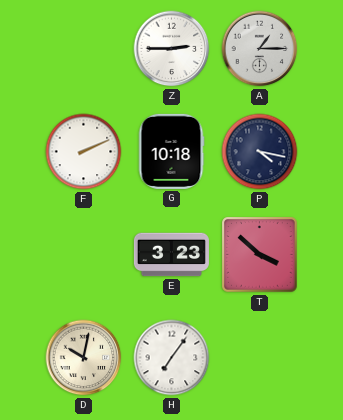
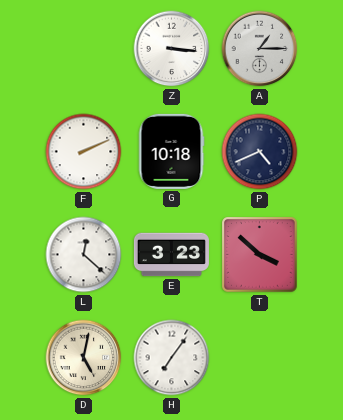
Z: 2:45 -> 3:16 (172, 49)
P: 4:17 -> 4:41 (260, 152)
L: none -> 12:22 (84, 255)
D: 10:02 -> 5:02 (84, 358)
